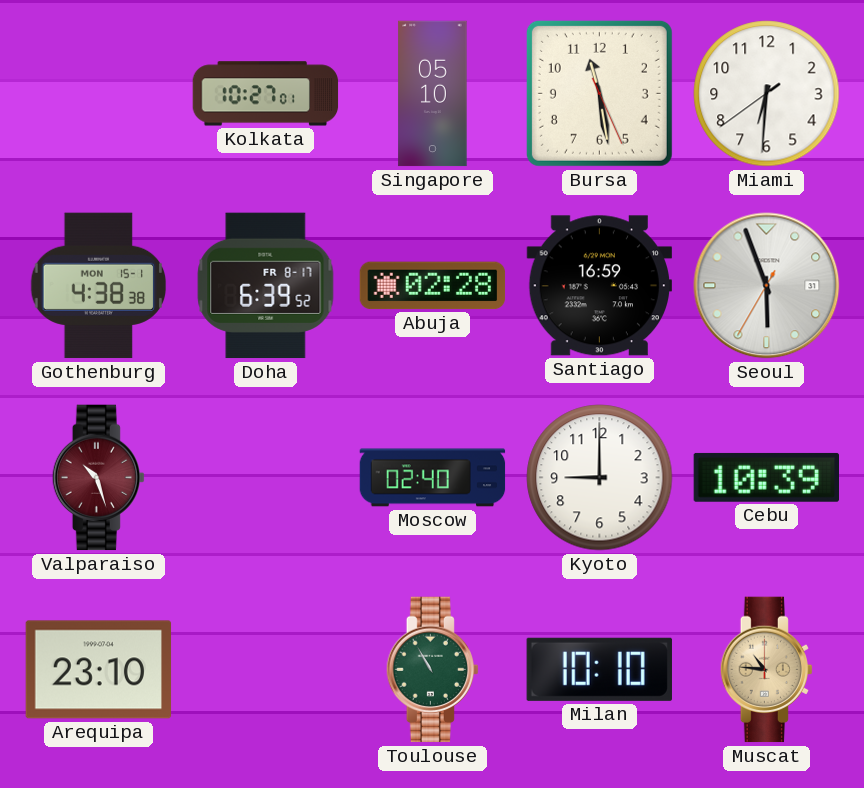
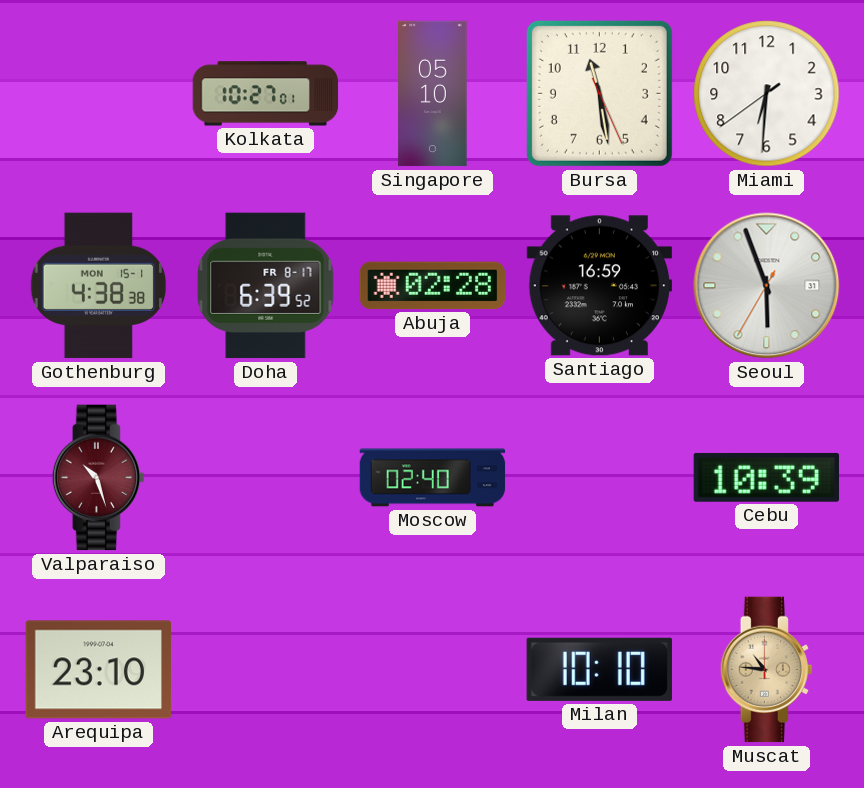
Kyoto: 9:00 -> none (600, 478)
Toulouse: 10:55 -> none (432, 670)
